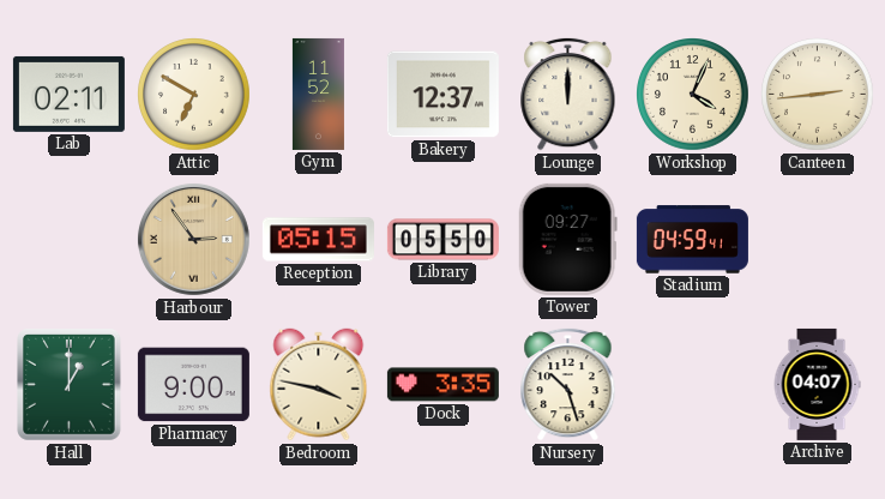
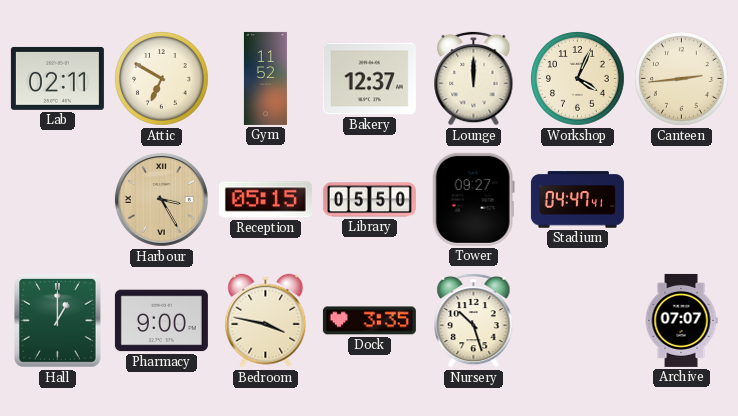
Harbour: 2:54 -> 3:25 (161, 199)
Stadium: 04:59 -> 04:47 (577, 200)
Archive: 04:07 -> 07:07 (681, 320)
